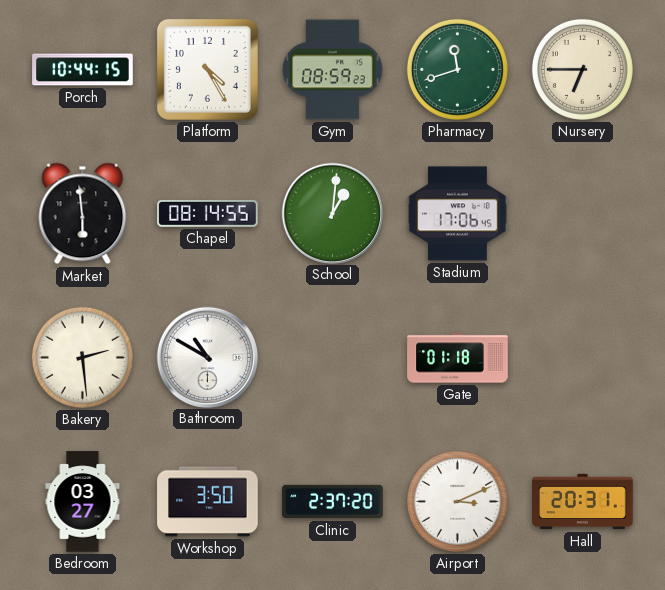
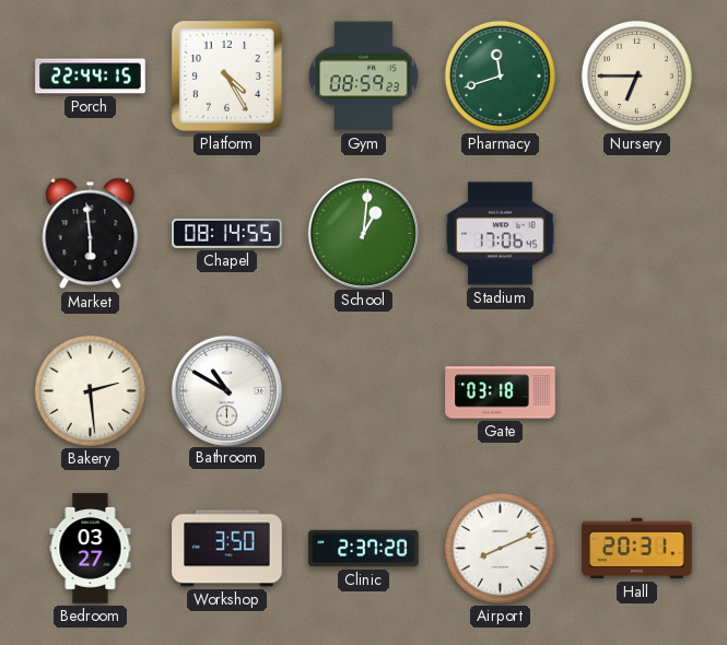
Porch: 10:44 -> 22:44 (91, 77)
Gate: 01:18 -> 03:18 (501, 391)
Airport: 3:11 -> 8:11 (500, 548)
